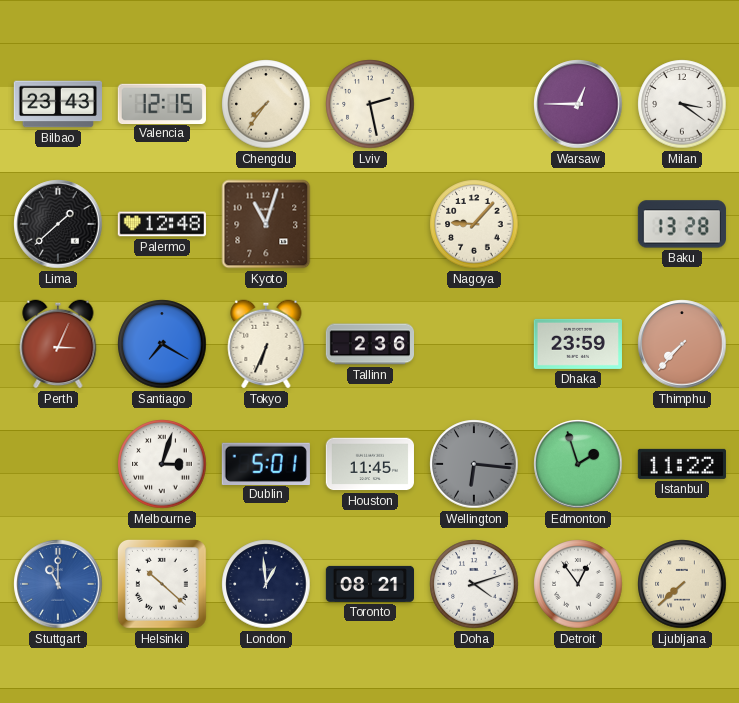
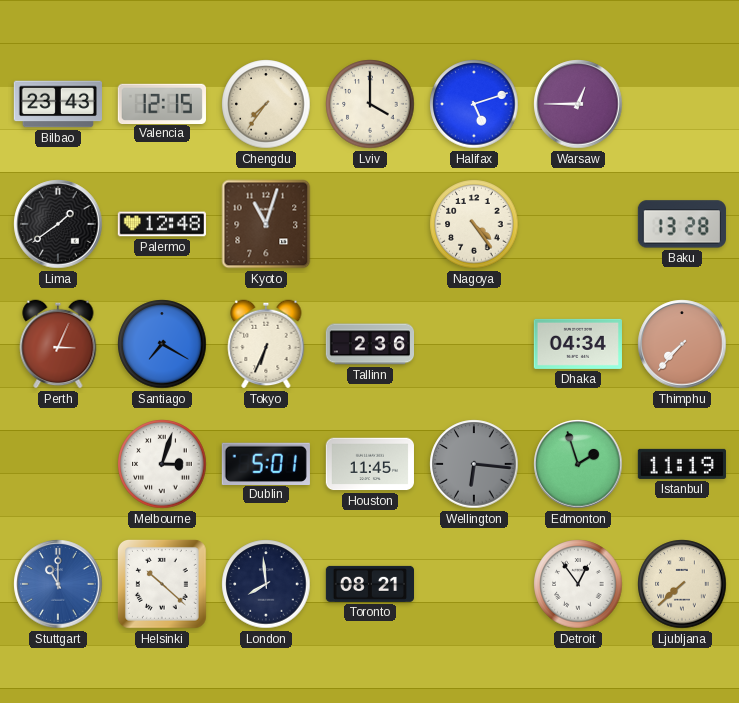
Lviv: 2:28 -> 4:00 (370, 104)
Halifax: none -> 5:12 (474, 104)
Milan: 3:21 -> none (682, 104)
Lima: 1:38 -> 1:39 (58, 224)
Nagoya: 9:07 -> 4:24 (474, 224)
Dhaka: 23:59 -> 04:34 (578, 344)
Istanbul: 11:22 -> 11:19 (682, 464)
London: 12:59 -> 7:59 (266, 584)
Doha: 4:12 -> none (474, 584)
